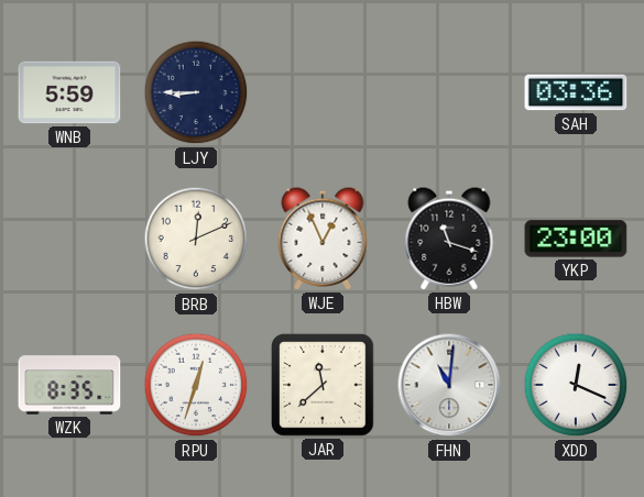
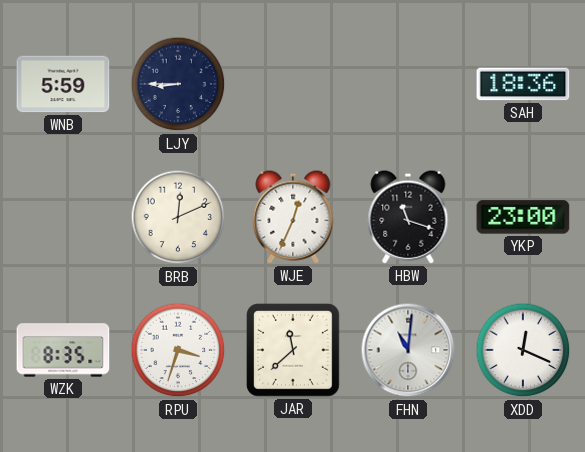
SAH: 03:36 -> 18:36 (523, 84)
WJE: 12:56 -> 12:34 (293, 217)
RPU: 12:33 -> 3:33 (178, 350)
